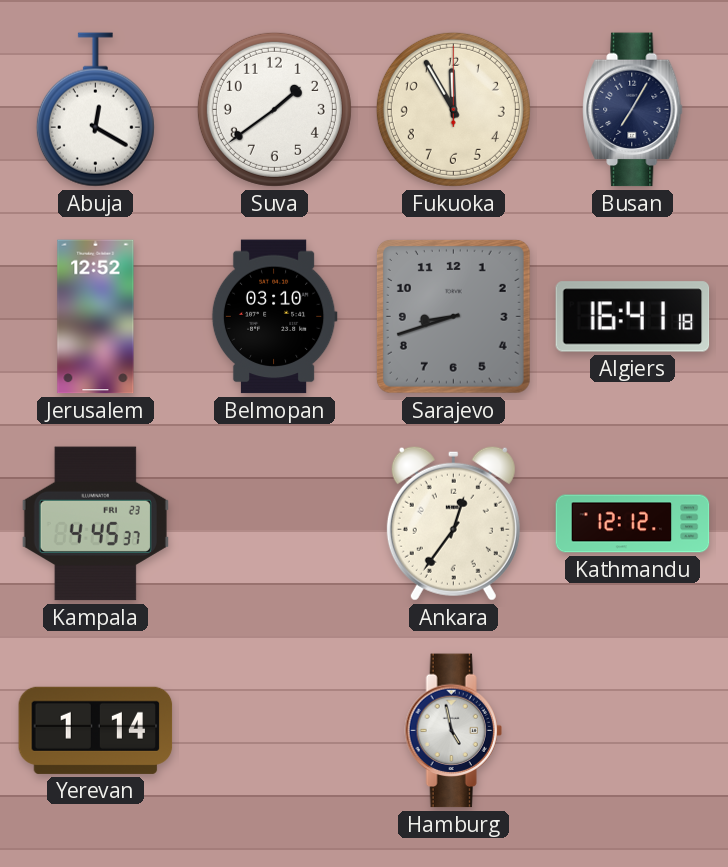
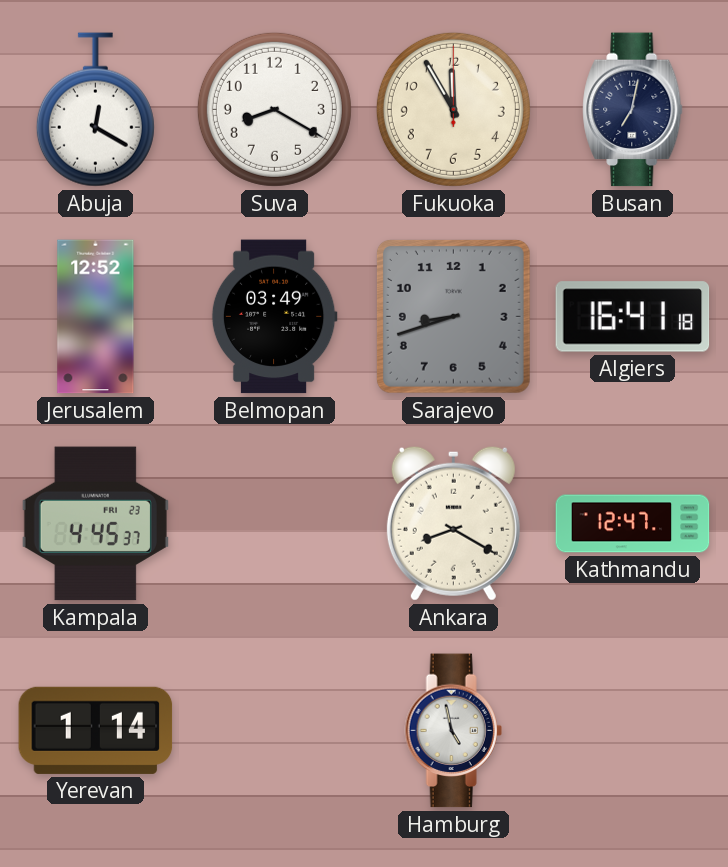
Suva: 1:39 -> 8:20 (274, 109)
Busan: 7:05 -> 7:02 (633, 110)
Belmopan: 03:10 -> 03:49 (274, 317)
Ankara: 12:36 -> 8:20 (453, 523)
Kathmandu: 12:12 -> 12:47 (633, 524)
